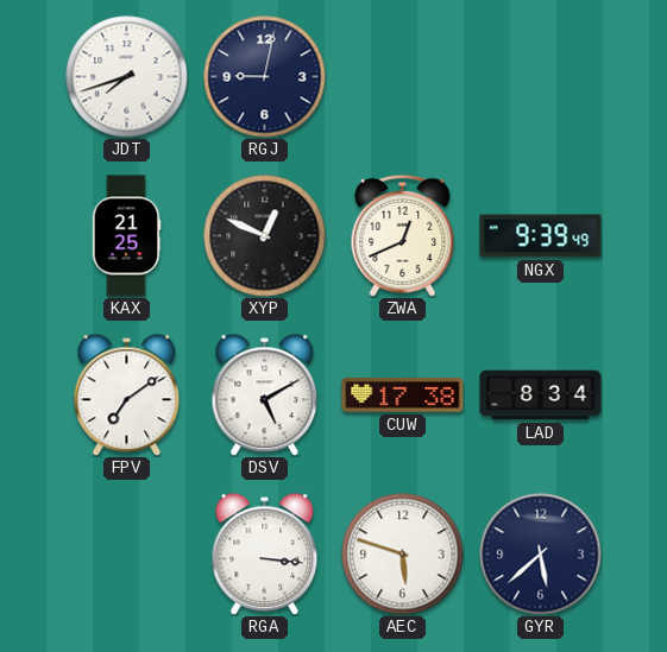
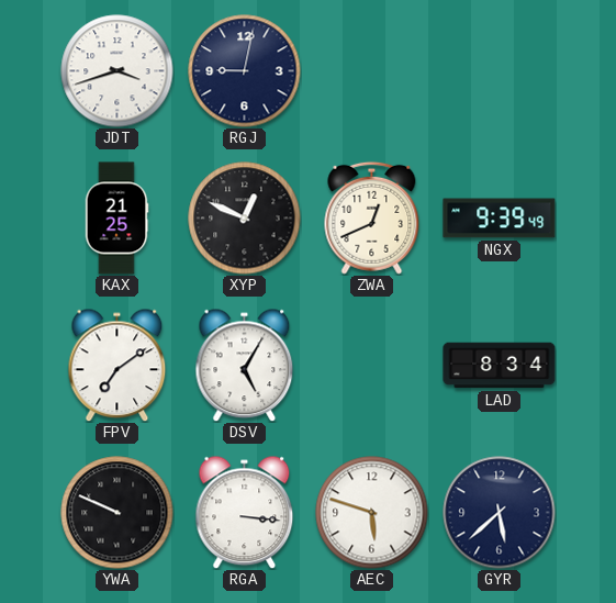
JDT: 7:42 -> 3:42 (117, 71)
DSV: 5:10 -> 5:05 (245, 365)
CUW: 17:38 -> none (403, 395)
YWA: none -> 9:49 (117, 513)
